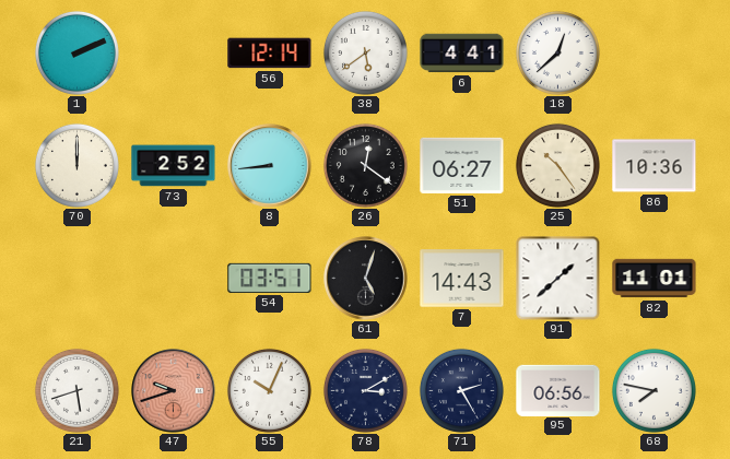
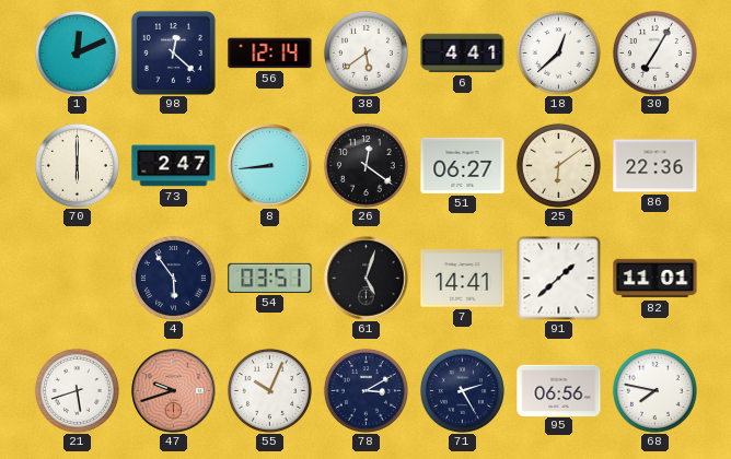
1: 2:11 -> 12:11 (77, 52)
98: none -> 12:22 (173, 52)
30: none -> 7:05 (654, 52)
70: 12:00 -> 6:00 (77, 165)
73: 2:52 -> 2:47 (174, 166)
25: 10:24 -> 6:09 (558, 165)
86: 10:36 -> 22:36 (655, 166)
4: none -> 5:54 (173, 278)
7: 14:43 -> 14:41 (463, 279)
